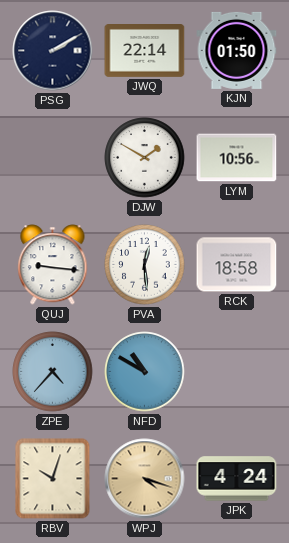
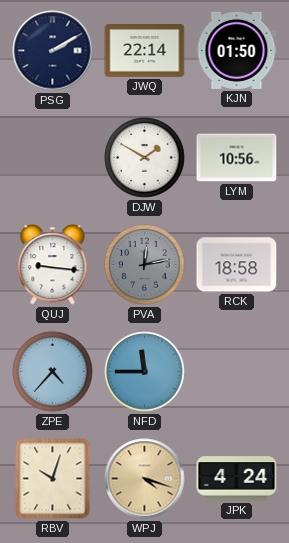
PVA: 12:29 -> 12:13 (145, 265)
PVA dial: white -> grey (145, 265)
NFD: 10:50 -> 11:45 (145, 372)
